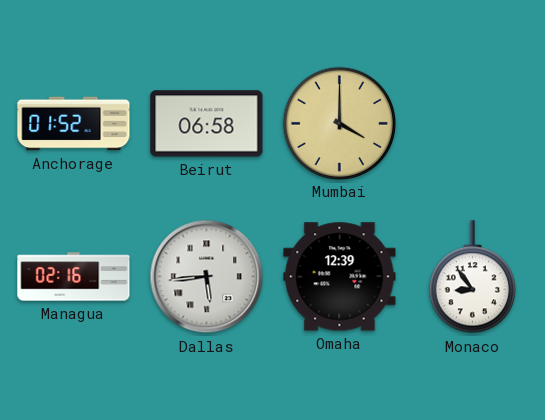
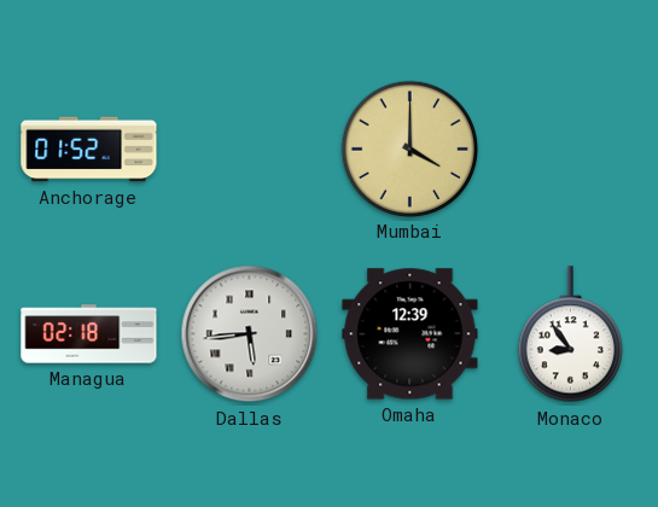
Beirut: 06:58 -> none (207, 124)
Managua: 02:16 -> 02:18 (89, 334)
